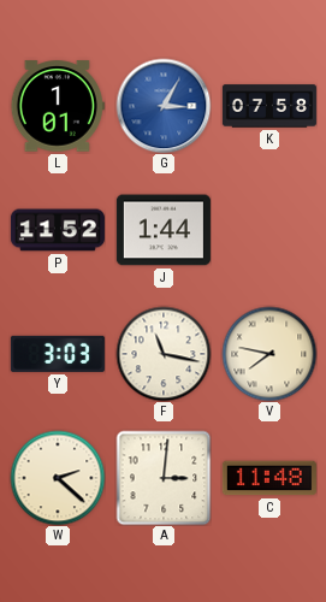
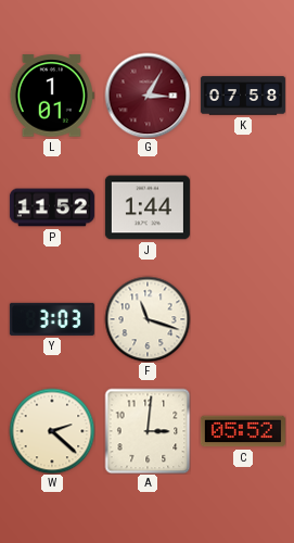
G dial: blue -> burgundy (148, 96)
F: 11:17 -> 11:18 (148, 319)
V: 7:47 -> none (269, 354)
C: 11:48 -> 05:52 (243, 431)
